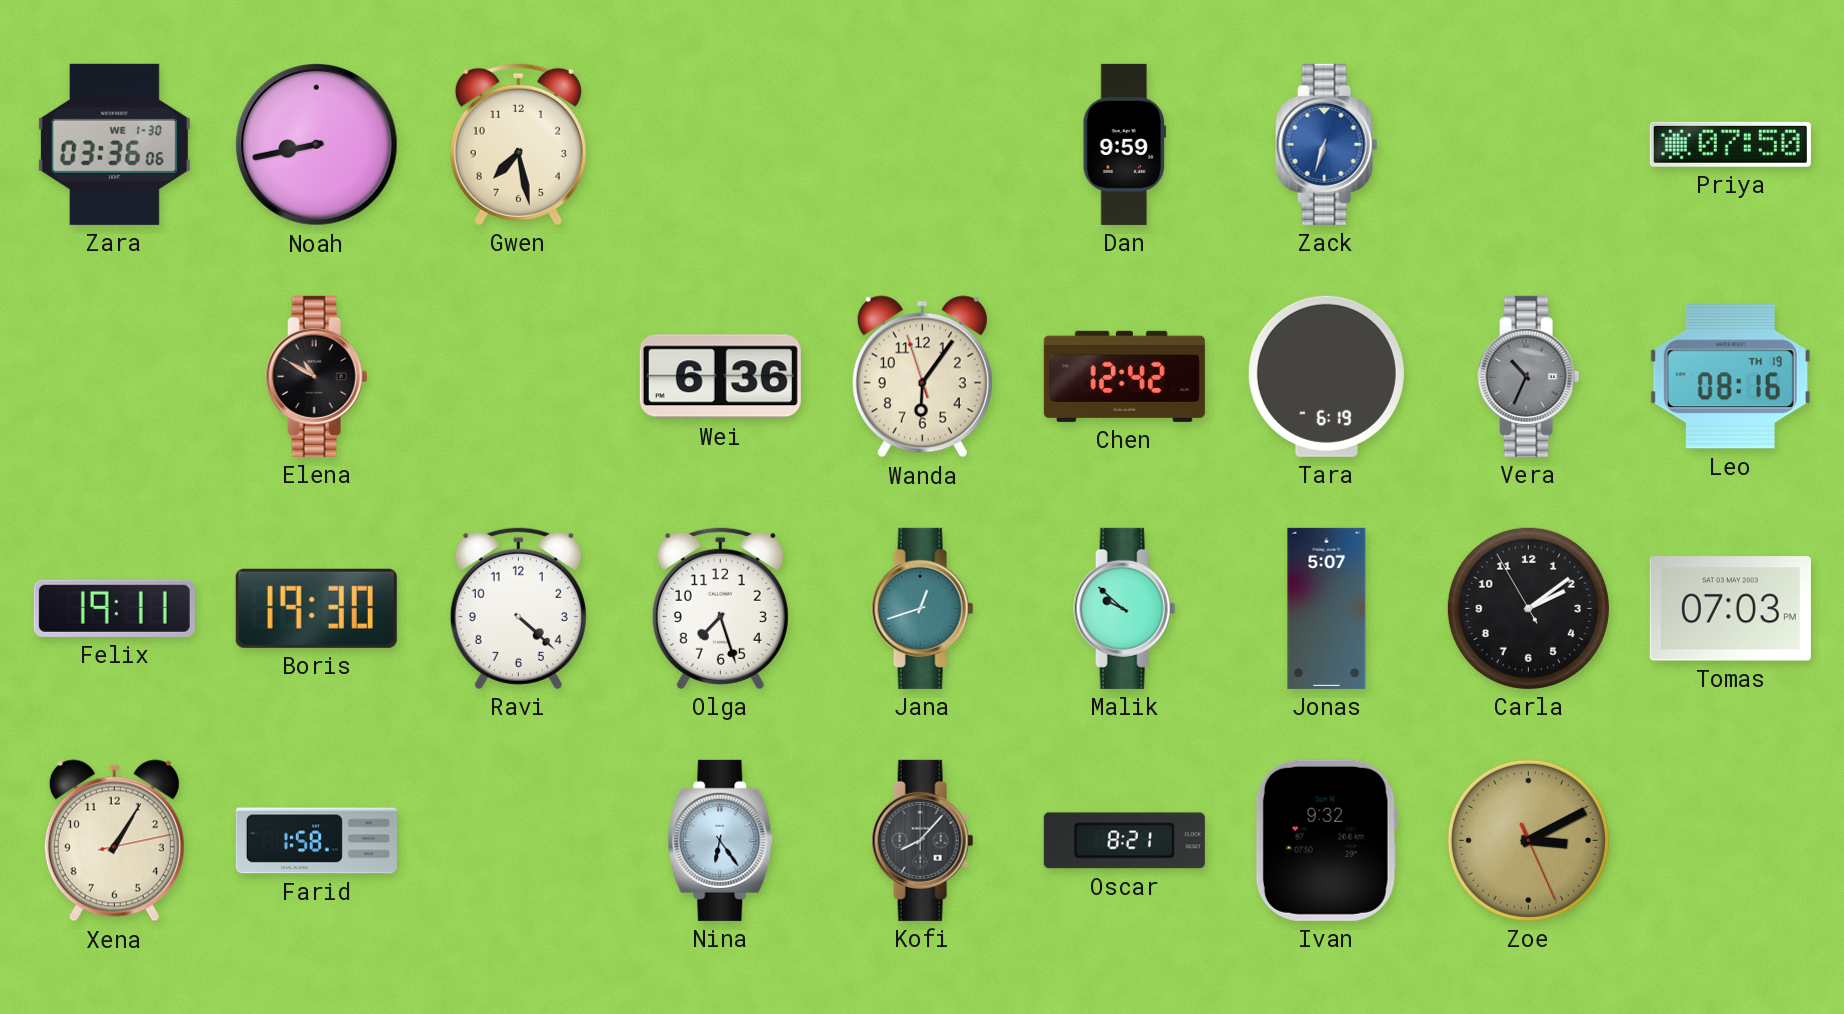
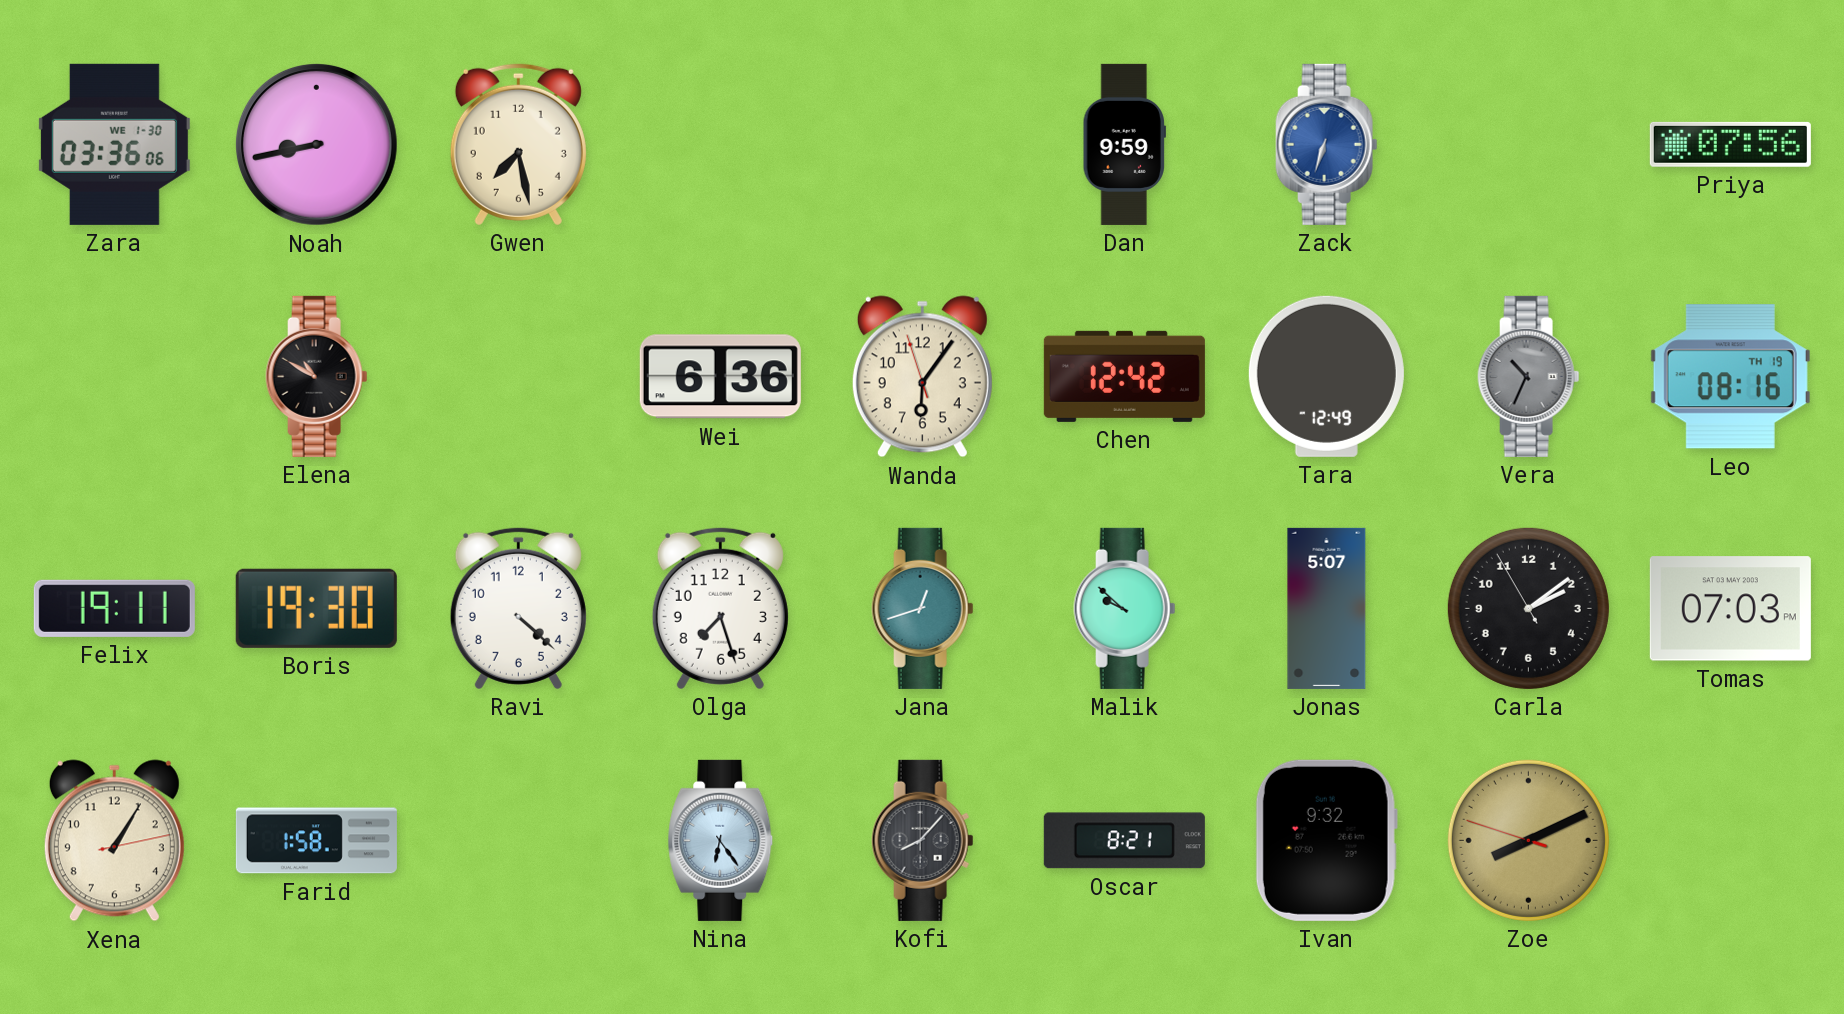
Priya: 07:50 -> 07:56 (1730, 144)
Tara: 6:19 -> 12:49 (1326, 376)
Zoe: 3:10 -> 8:10 (1528, 840)
